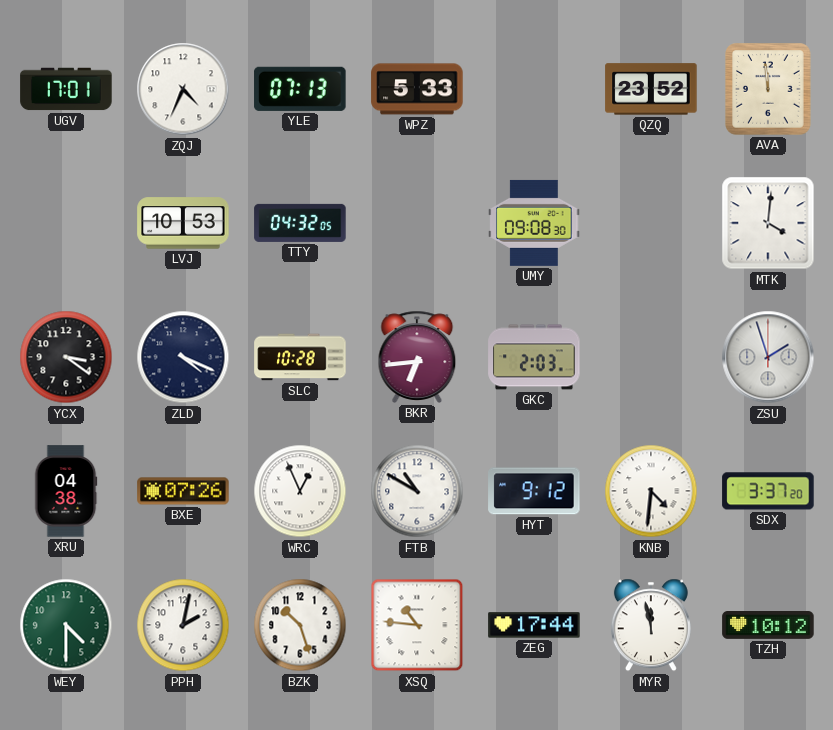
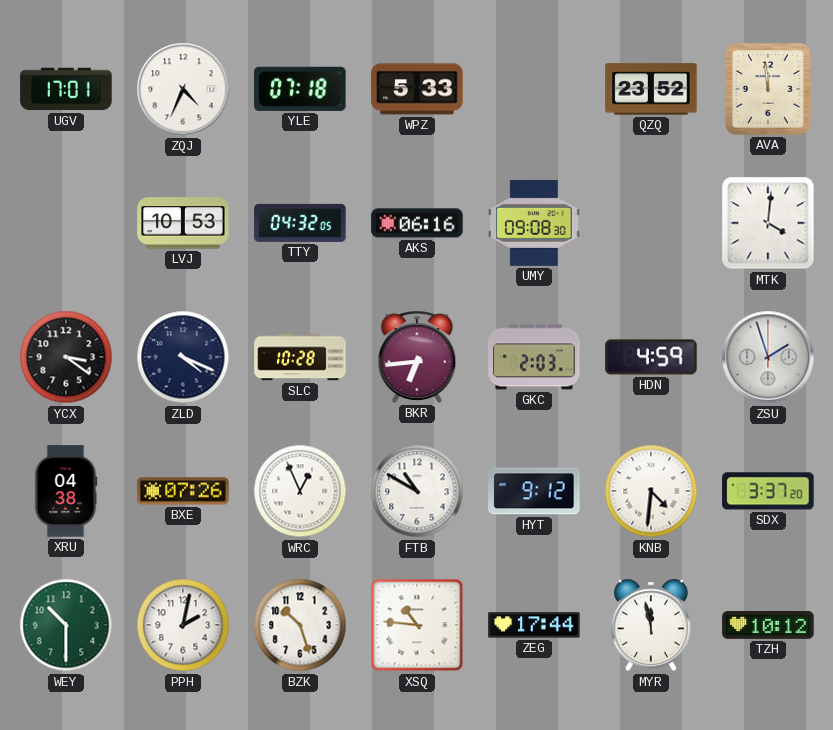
YLE: 07:13 -> 07:18 (300, 89)
AKS: none -> 06:16 (417, 223)
HDN: none -> 4:59 (651, 357)
WEY: 4:30 -> 10:30 (66, 625)
